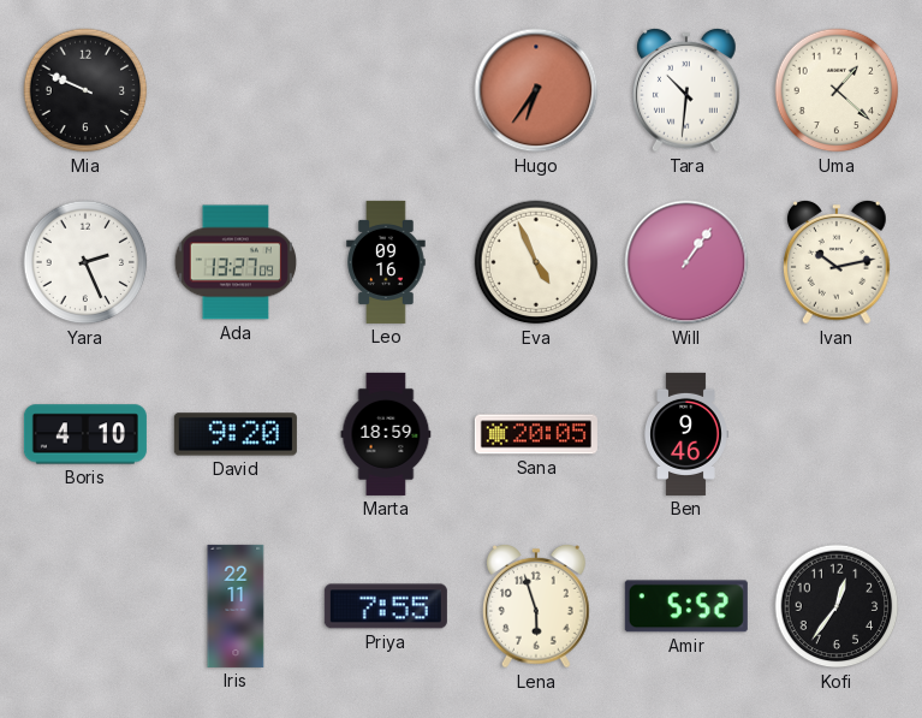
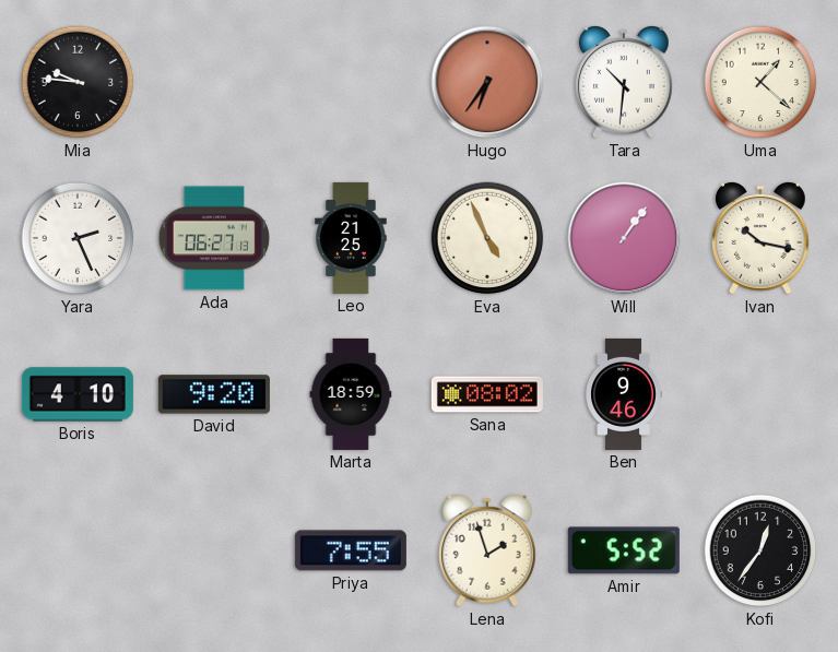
Mia: 9:49 -> 9:46 (78, 82)
Ada: 13:27 -> 06:27 (214, 238)
Leo: 09:16 -> 21:25 (351, 238)
Ivan: 10:13 -> 10:17 (762, 238)
Sana: 20:05 -> 08:02 (487, 394)
Iris: 22:11 -> none (236, 606)
Lena: 5:57 -> 1:57 (488, 550)
